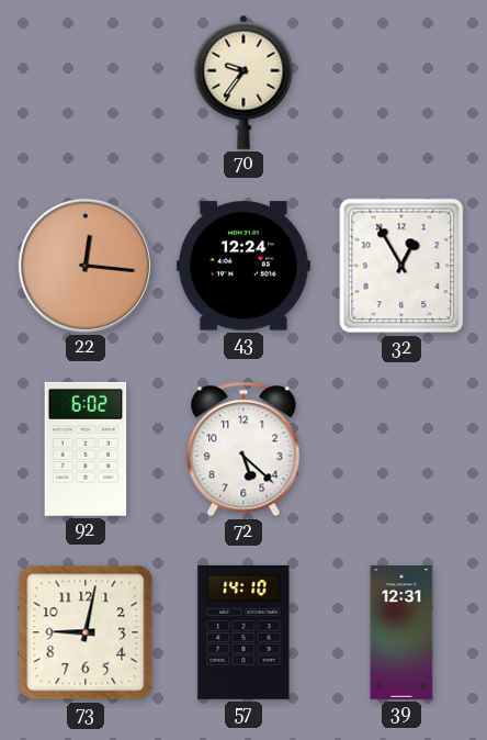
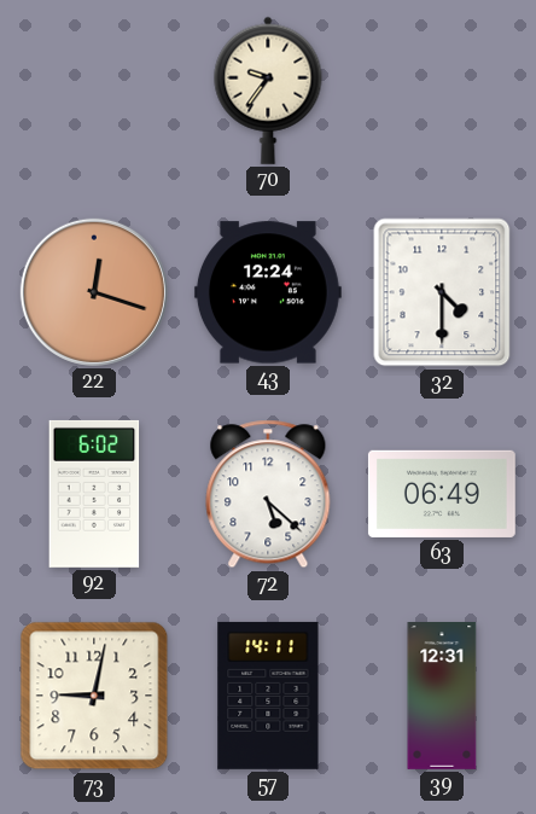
22: 12:16 -> 12:18 (94, 292)
32: 12:55 -> 4:30 (442, 292)
63: none -> 06:49 (442, 494)
57: 14:10 -> 14:11 (268, 696)
